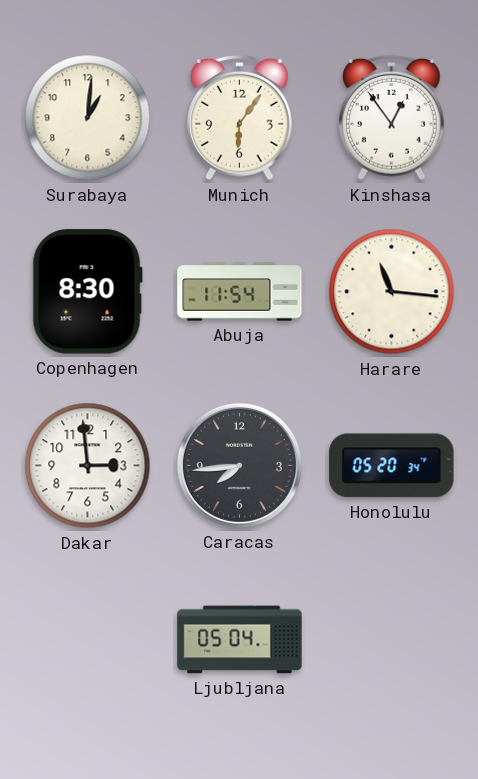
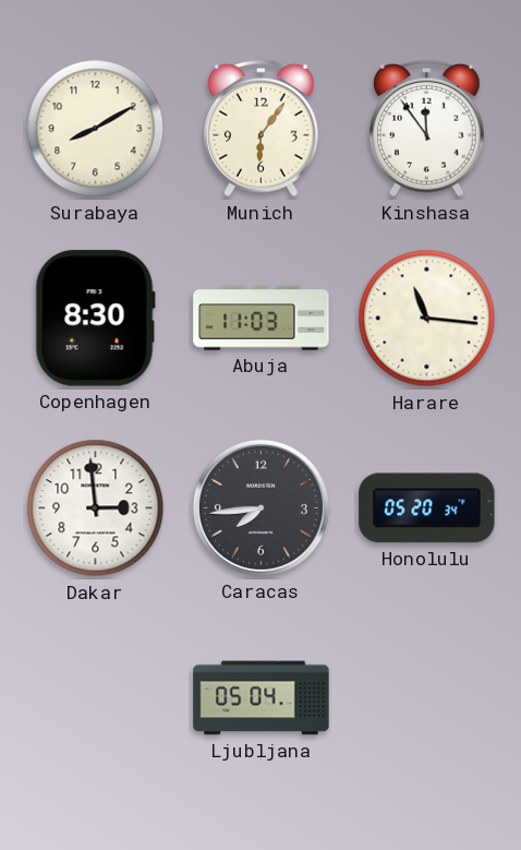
Surabaya: 1:01 -> 8:10 (96, 129)
Kinshasa: 12:54 -> 11:54 (427, 129)
Abuja: 11:54 -> 11:03 (262, 319)
